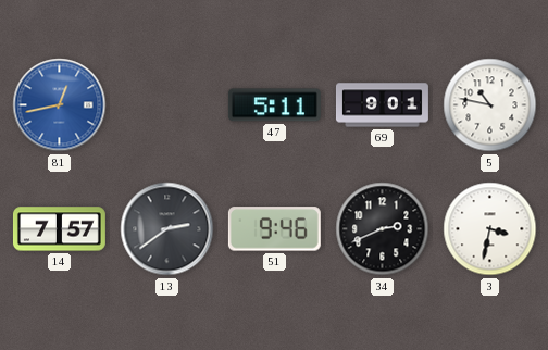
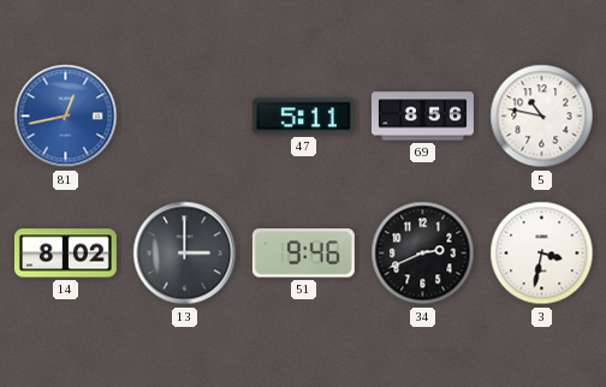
69: 9:01 -> 8:56 (422, 117)
14: 7:57 -> 8:02 (65, 254)
13: 2:39 -> 3:00 (185, 254)
